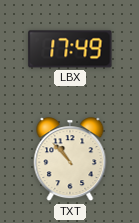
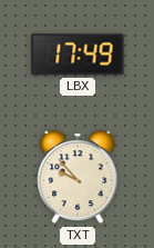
TXT: 10:53 -> 9:53 (78, 178)
